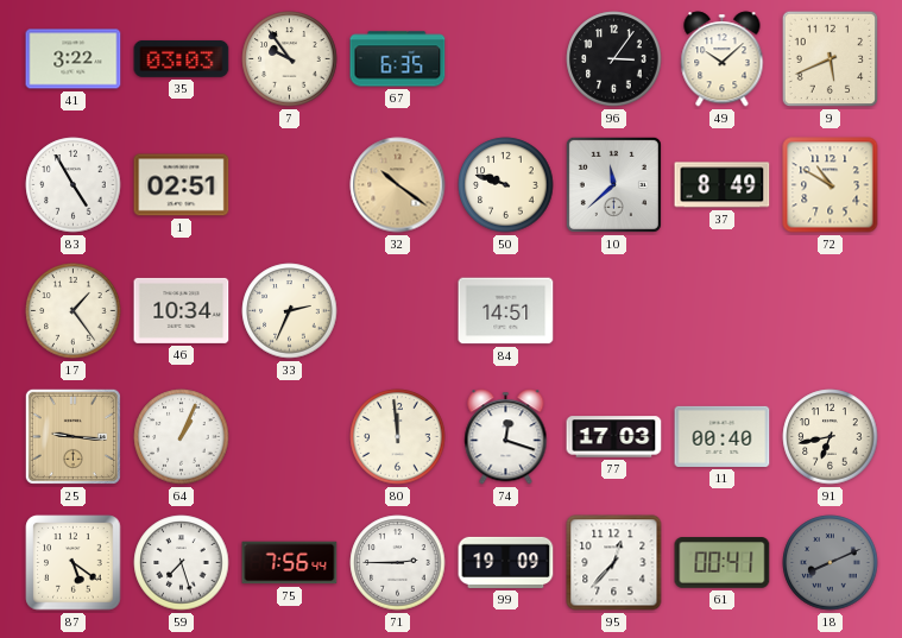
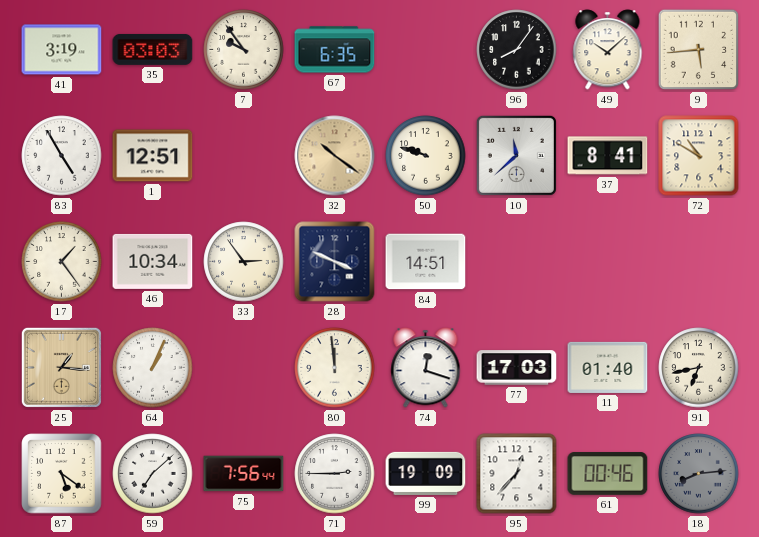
41: 3:22 -> 3:19 (62, 50)
96: 3:06 -> 8:06 (517, 50)
9: 5:41 -> 5:44 (699, 50)
1: 02:51 -> 12:51 (153, 156)
37: 8:49 -> 8:41 (608, 156)
33: 2:34 -> 2:54 (244, 262)
28: none -> 3:49 (335, 262)
25: 9:16 -> 1:16 (61, 367)
11: 00:40 -> 01:40 (608, 367)
59: 7:27 -> 7:08 (153, 474)
61: 00:41 -> 00:46 (608, 474)
18: 8:11 -> 8:14 (699, 474)
